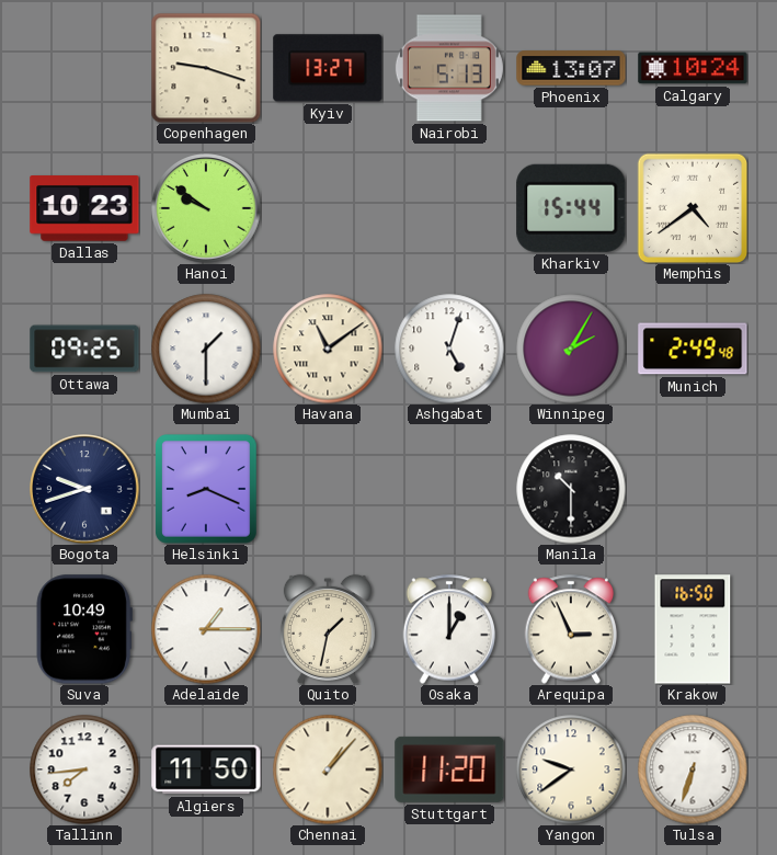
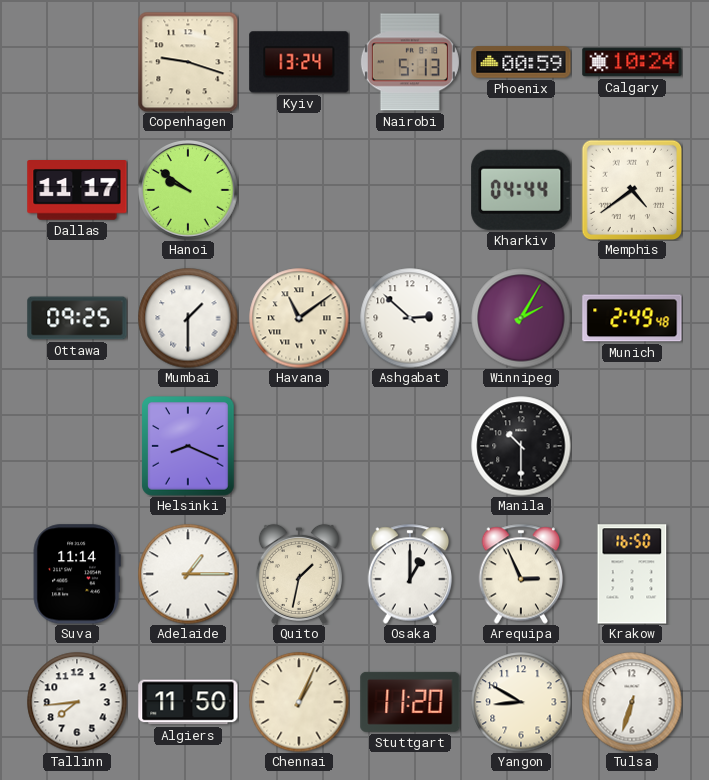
Kyiv: 13:27 -> 13:24 (299, 62)
Phoenix: 13:07 -> 00:59 (521, 62)
Dallas: 10:23 -> 11:17 (77, 191)
Kharkiv: 15:44 -> 04:44 (521, 190)
Ashgabat: 5:03 -> 2:52 (410, 318)
Bogota: 9:42 -> none (84, 489)
Suva: 10:49 -> 11:14 (77, 574)
Chennai: 1:07 -> 1:04 (299, 702)
Yangon: 9:39 -> 8:50 (521, 702)
